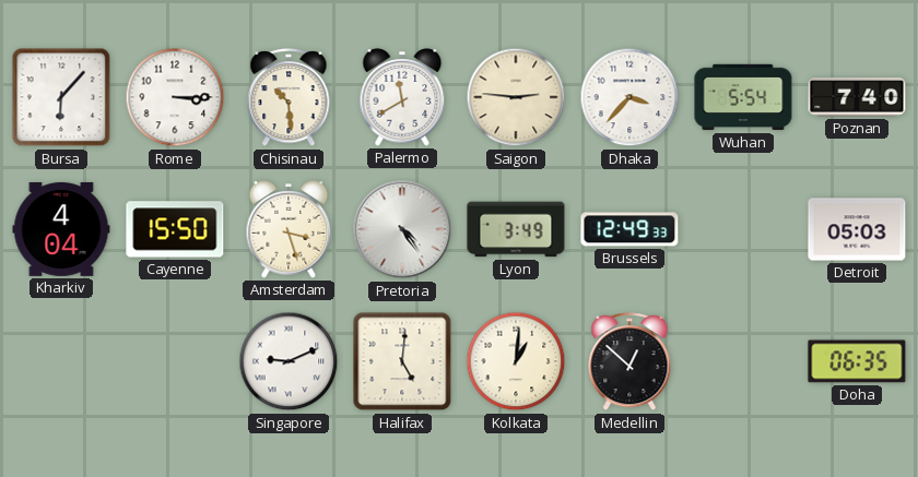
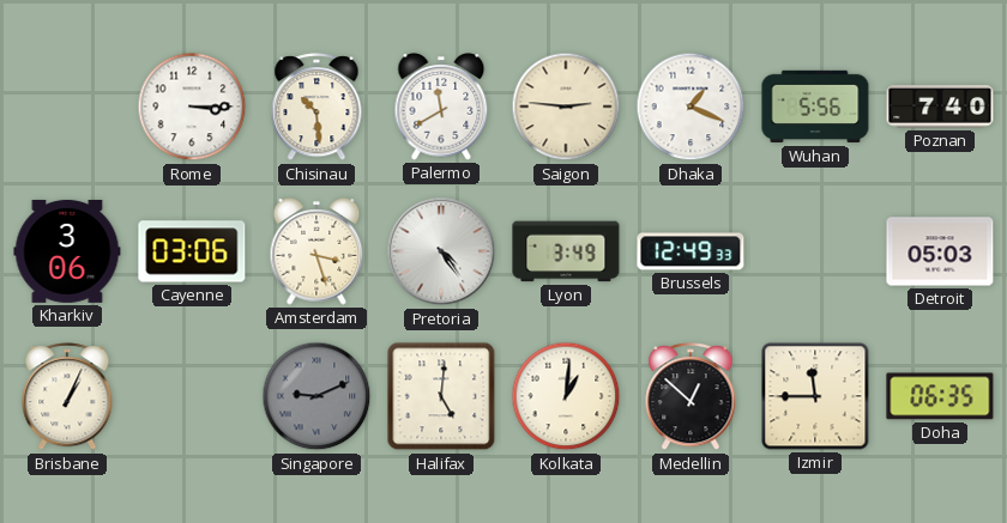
Bursa: 6:07 -> none (61, 97)
Dhaka: 3:37 -> 1:19 (691, 107)
Wuhan: 5:54 -> 5:56 (815, 107)
Kharkiv: 4:04 -> 3:06 (67, 251)
Cayenne: 15:50 -> 03:06 (192, 251)
Brisbane: none -> 1:04 (67, 397)
Singapore dial: white -> grey (316, 396)
Izmir: none -> 11:45 (815, 396)
